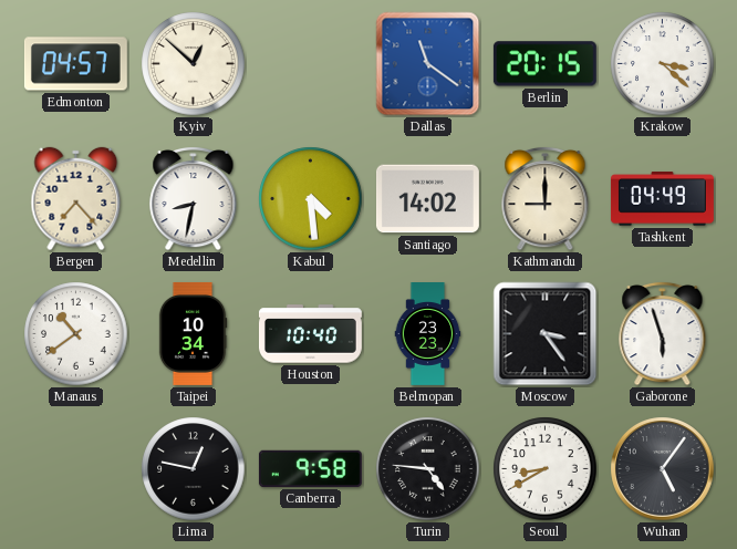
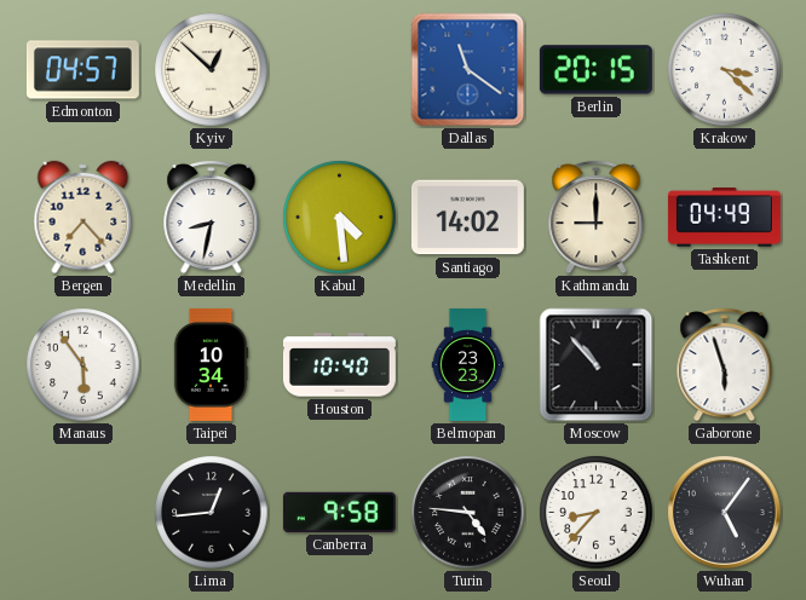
Manaus: 10:39 -> 5:54 (84, 365)
Moscow: 3:24 -> 10:53 (597, 365)
Lima: 12:47 -> 12:44 (212, 513)
Seoul: 8:40 -> 8:37 (597, 513)
